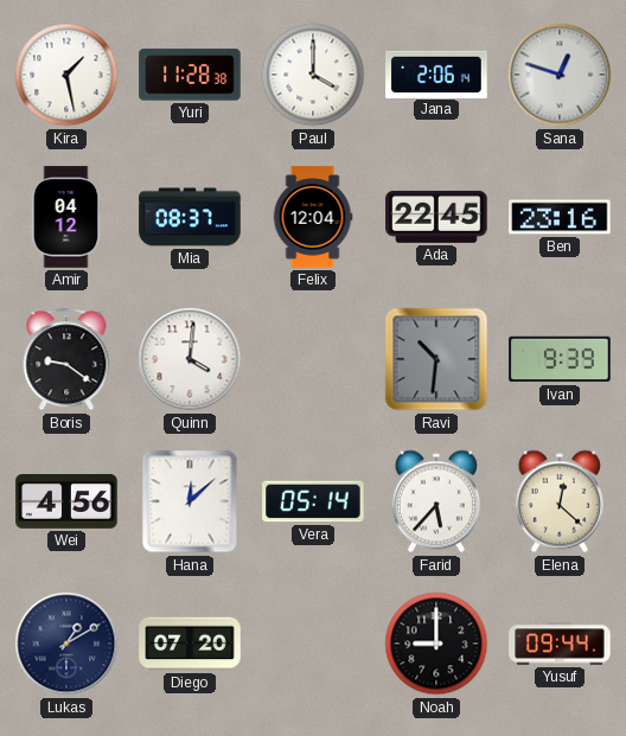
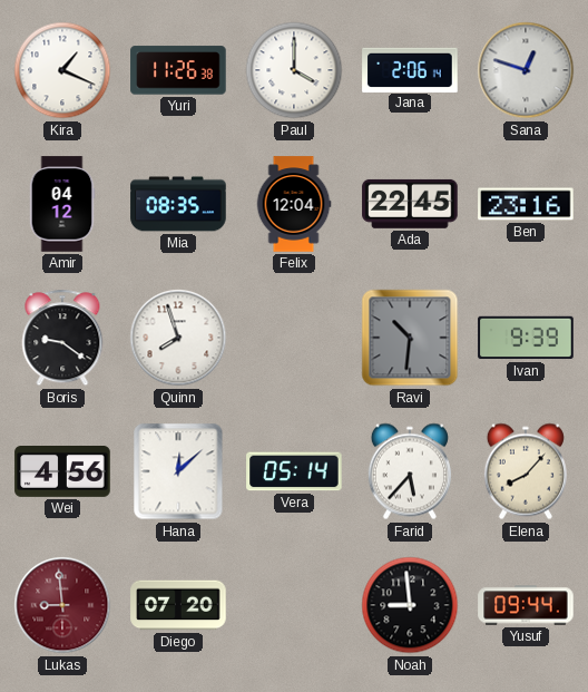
Kira: 1:28 -> 1:19 (62, 70)
Yuri: 11:28 -> 11:26 (178, 70)
Mia: 08:37 -> 08:35 (178, 204)
Quinn: 4:01 -> 7:57 (178, 338)
Elena: 12:22 -> 8:07 (526, 471)
Lukas: 1:10 -> 8:59 (62, 605)
Lukas dial: navy -> burgundy (62, 605)
Noah: 9:00 -> 8:59 (410, 605)
